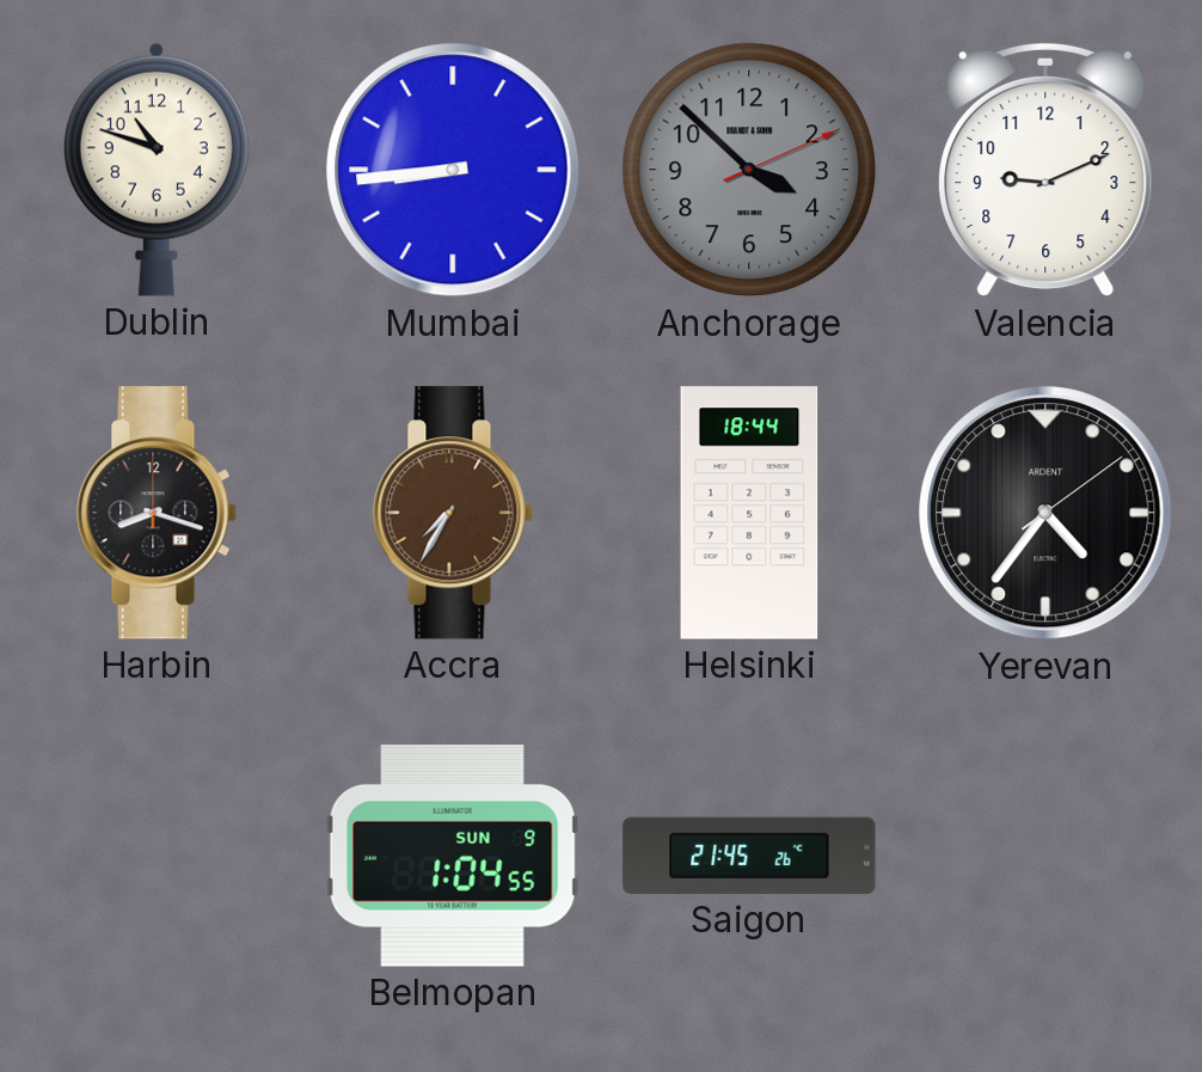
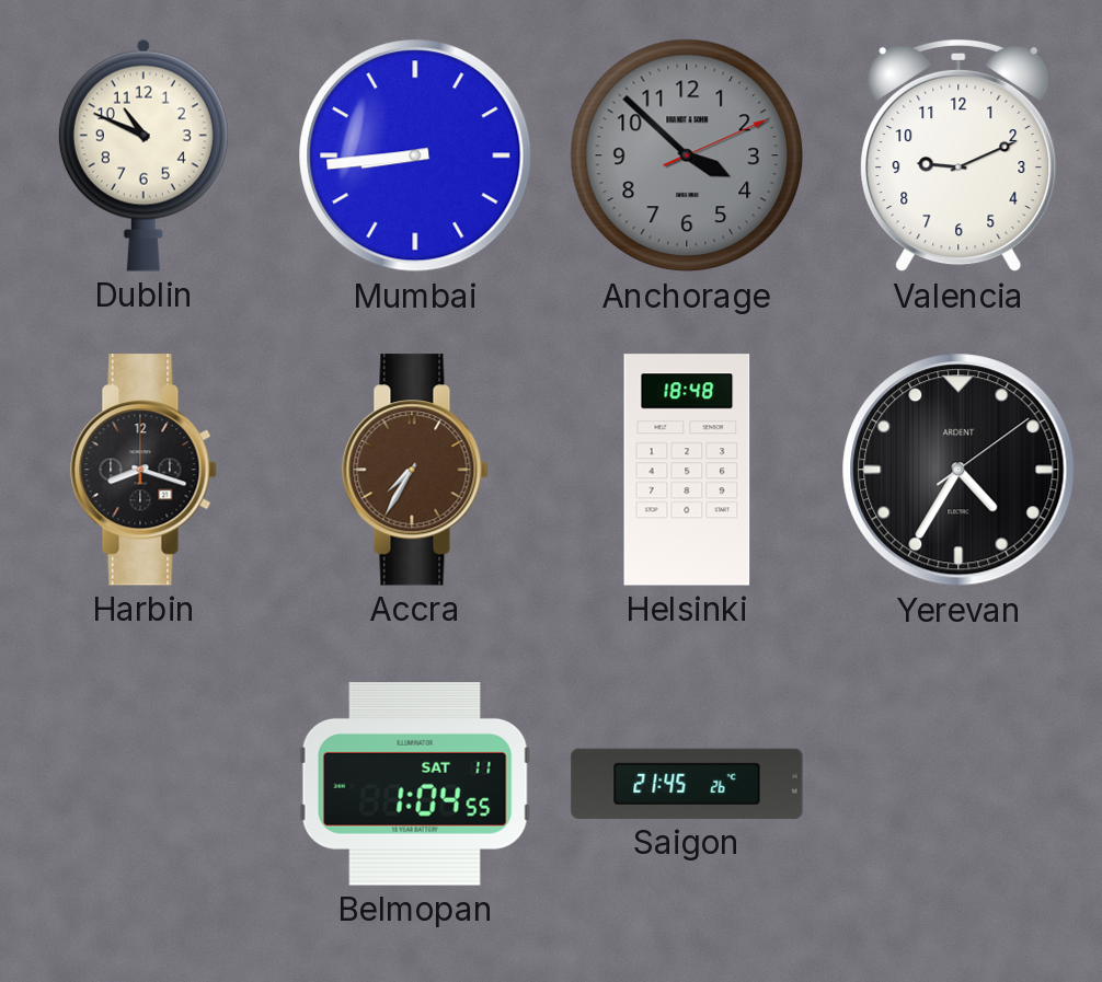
Dublin: 10:48 -> 10:49 (144, 155)
Helsinki: 18:44 -> 18:48 (687, 470)
Yerevan: 4:36 -> 4:35 (958, 470)
Belmopan date: SUN 9 -> SAT 11 (415, 785)
